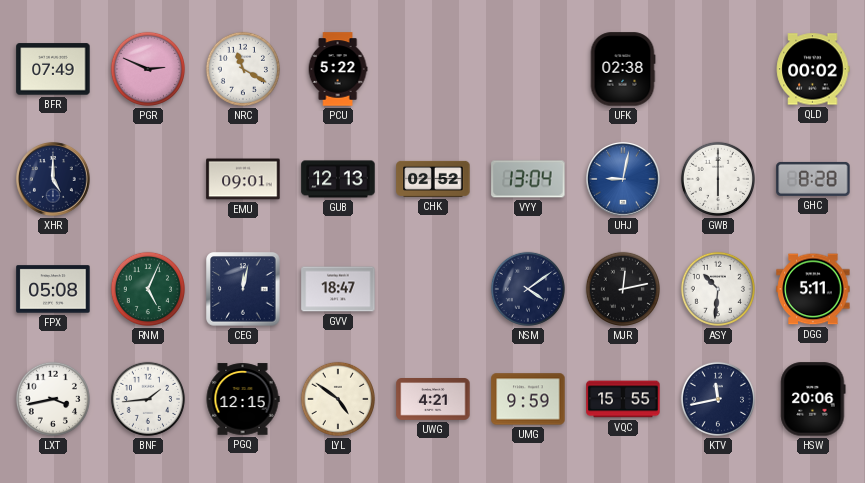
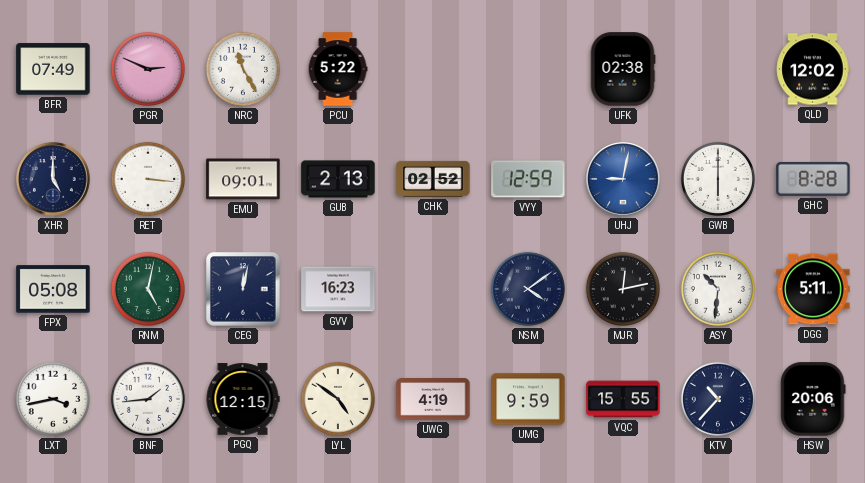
NRC: 11:20 -> 11:25 (243, 69)
QLD: 00:02 -> 12:02 (813, 69)
RET: none -> 3:16 (148, 179)
GUB: 12:13 -> 2:13 (338, 179)
VYY: 13:04 -> 12:59 (528, 179)
RNM: 5:04 -> 5:02 (148, 289)
GVV: 18:47 -> 16:23 (338, 289)
UWG: 4:21 -> 4:19 (433, 400)
KTV: 11:43 -> 10:37 (718, 399)
